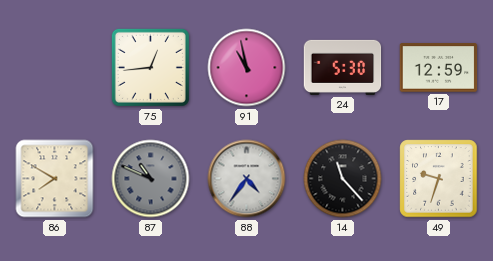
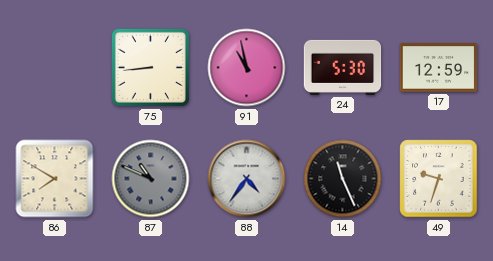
75: 12:44 -> 8:44 (150, 67)
14: 11:23 -> 11:26 (343, 179)
